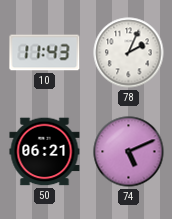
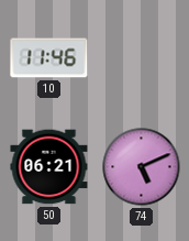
10: 11:43 -> 11:46 (49, 58)
78: 2:04 -> none (129, 53)
